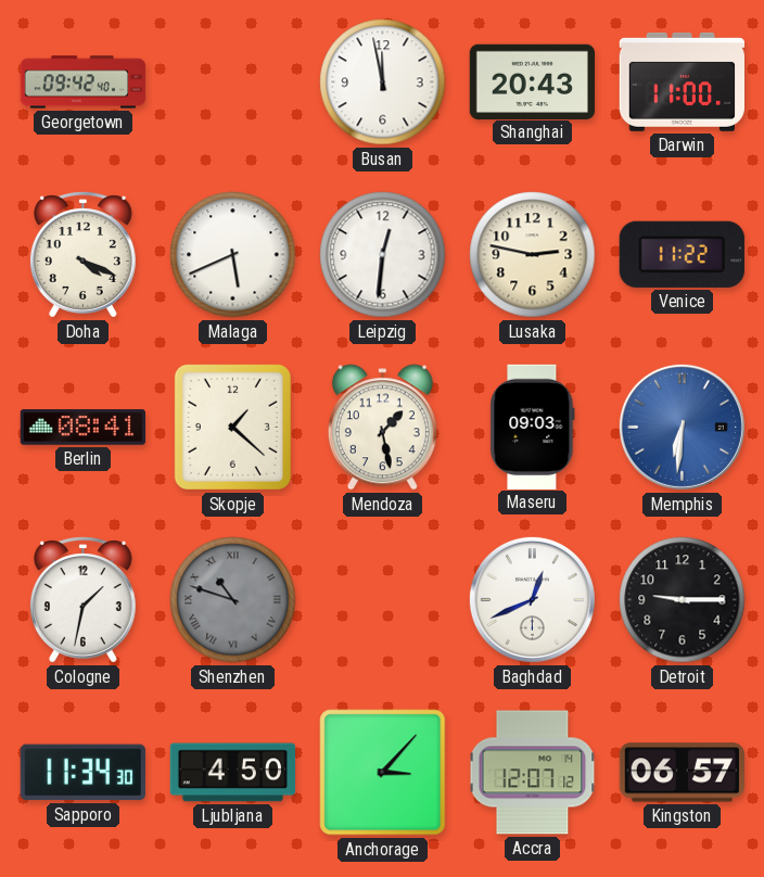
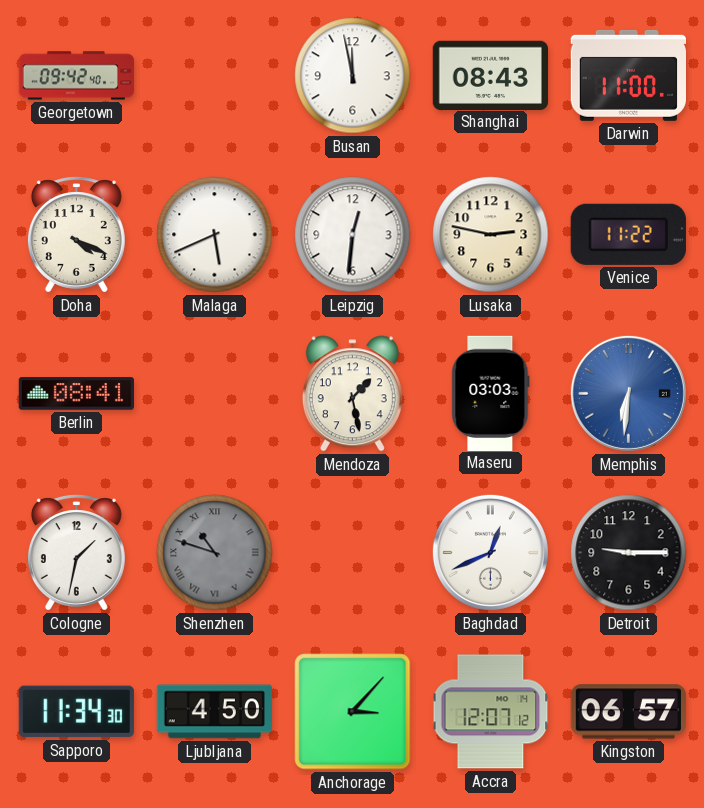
Shanghai: 20:43 -> 08:43 (490, 75)
Skopje: 1:22 -> none (232, 427)
Maseru: 09:03 -> 03:03 (491, 393)
